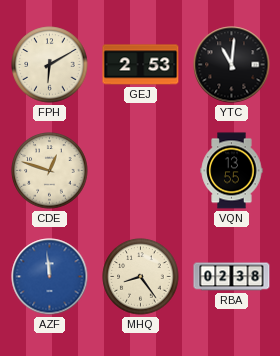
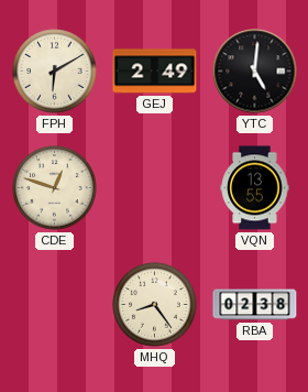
GEJ: 2:53 -> 2:49 (155, 72)
YTC: 11:01 -> 5:01 (255, 72)
AZF: 11:59 -> none (50, 277)
